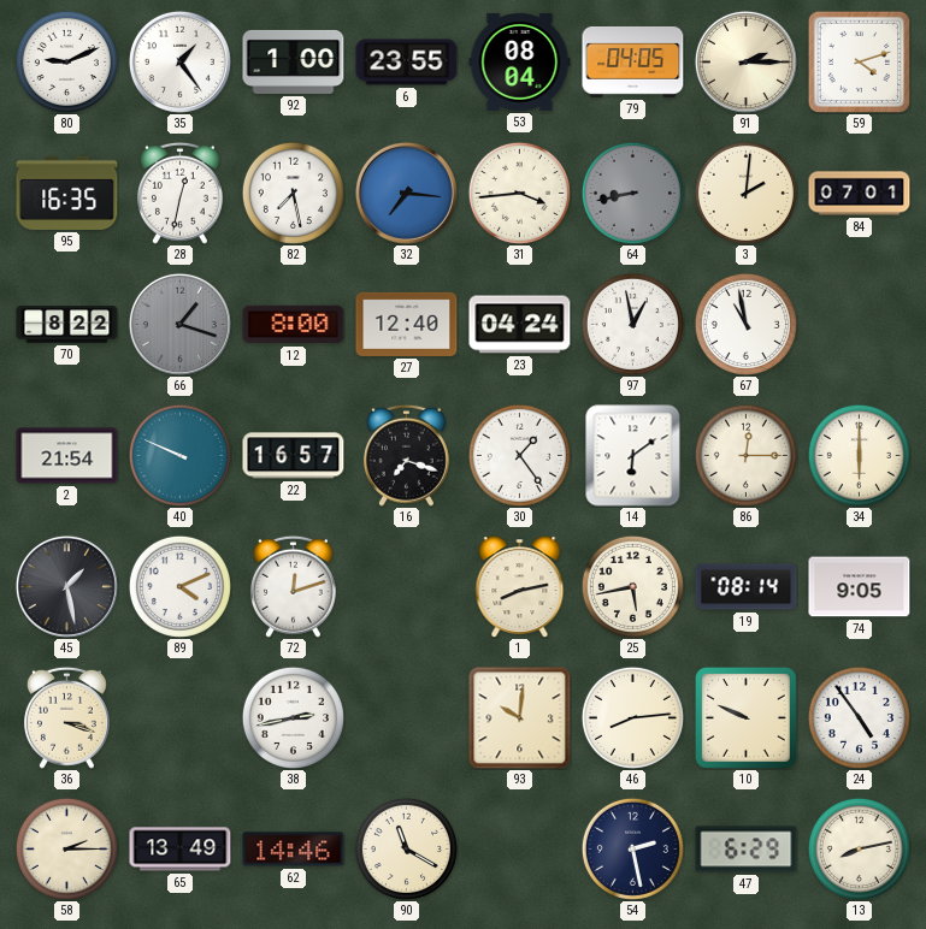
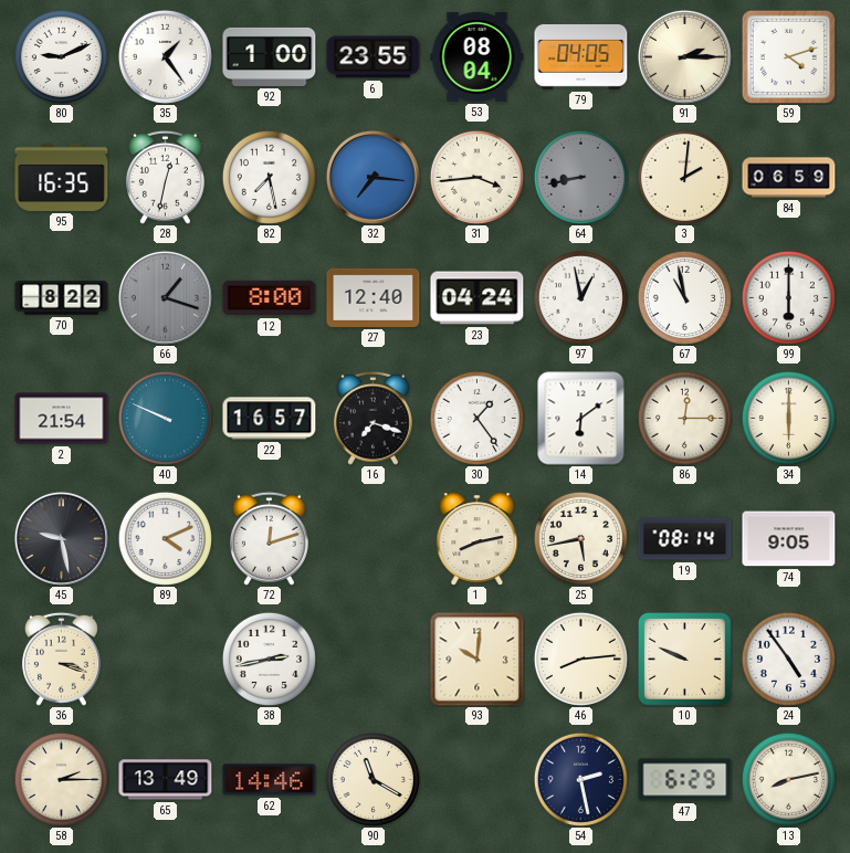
84: 07:01 -> 06:59 (789, 178)
99: none -> 6:00 (788, 297)
45: 1:28 -> 9:28 (61, 538)
